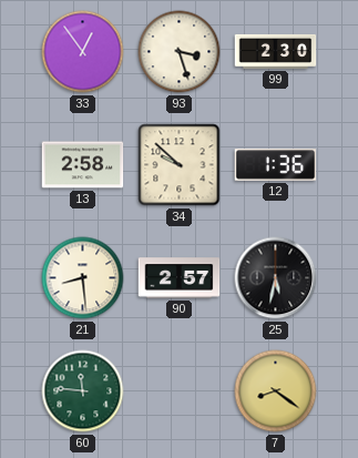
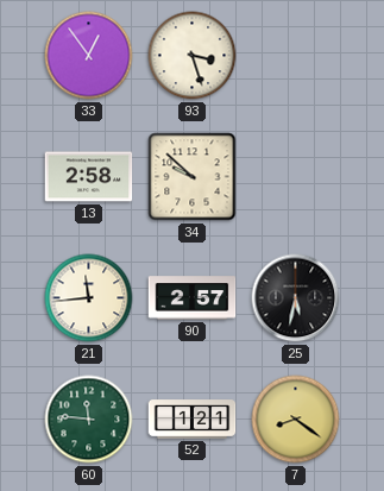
99: 2:30 -> none (276, 51)
12: 1:36 -> none (276, 165)
21: 8:29 -> 11:44 (89, 298)
52: none -> 1:21 (193, 420)
